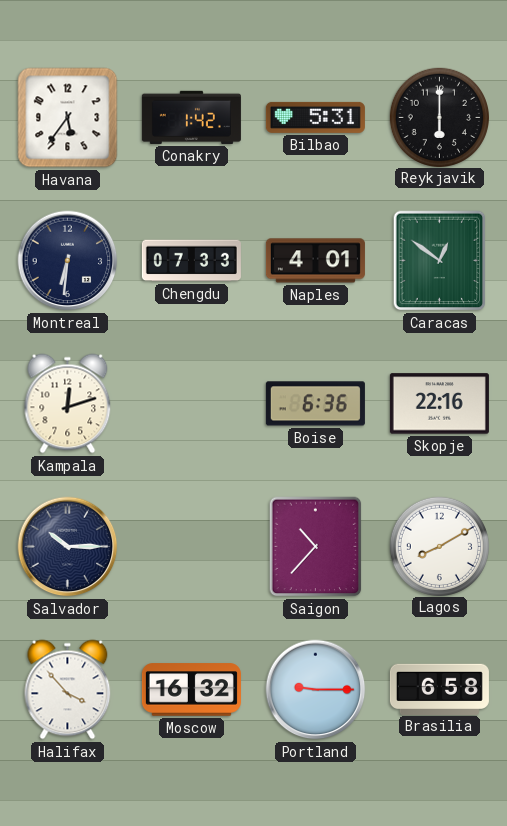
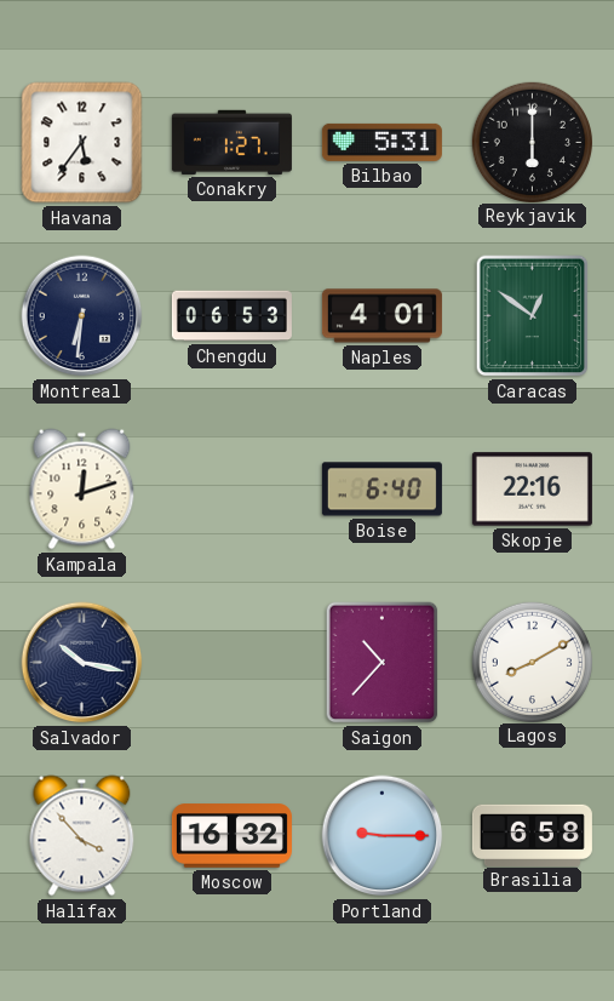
Conakry: 1:42 -> 1:27 (231, 142)
Chengdu: 07:33 -> 06:53 (231, 316)
Boise: 6:36 -> 6:40 (381, 490)
Salvador: 10:15 -> 10:17 (82, 663)
